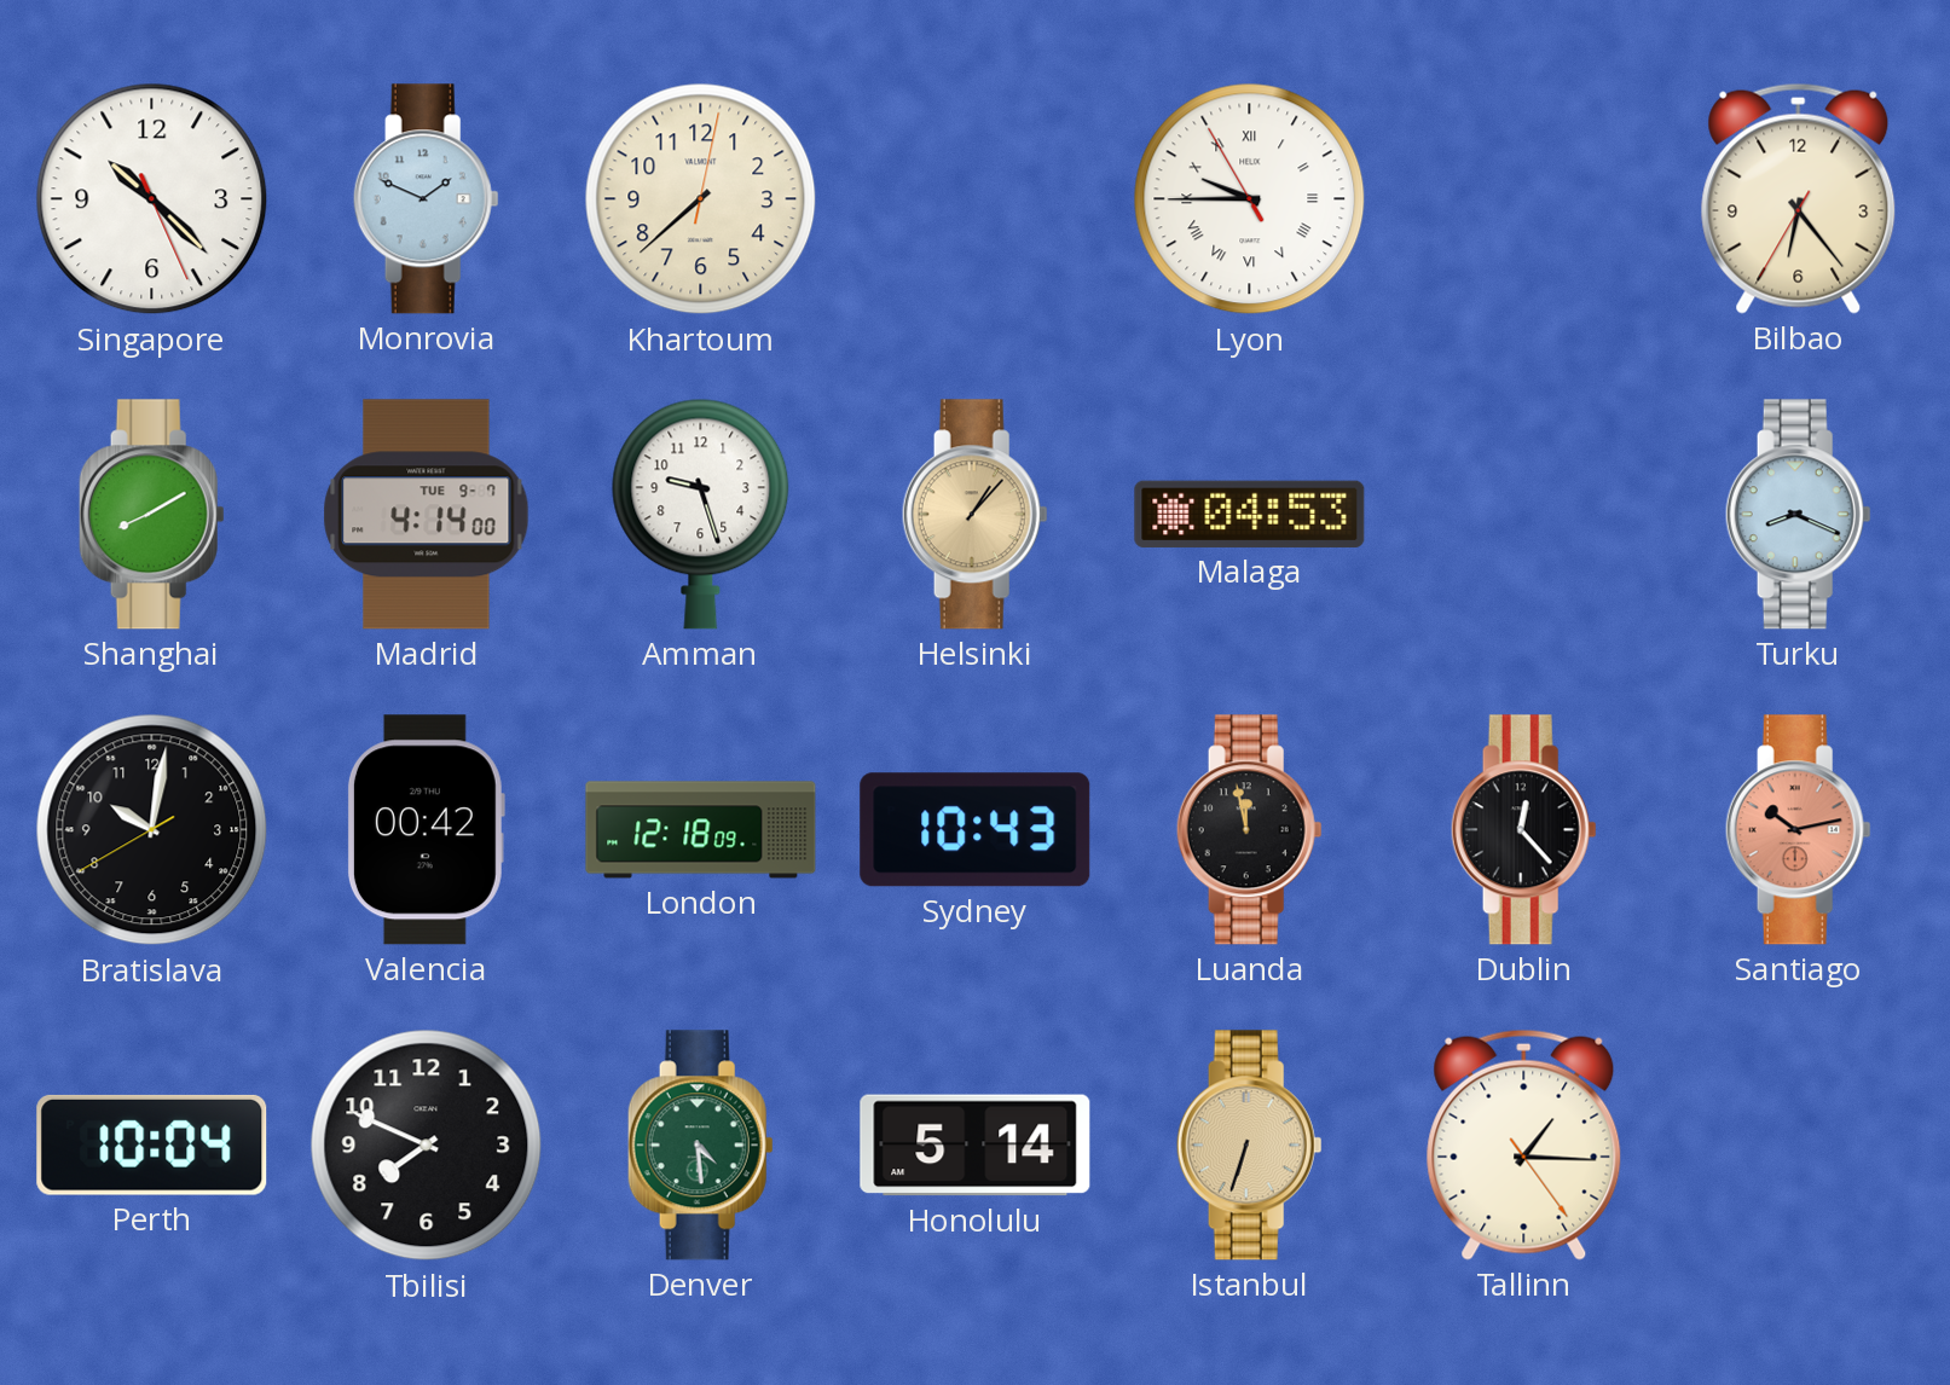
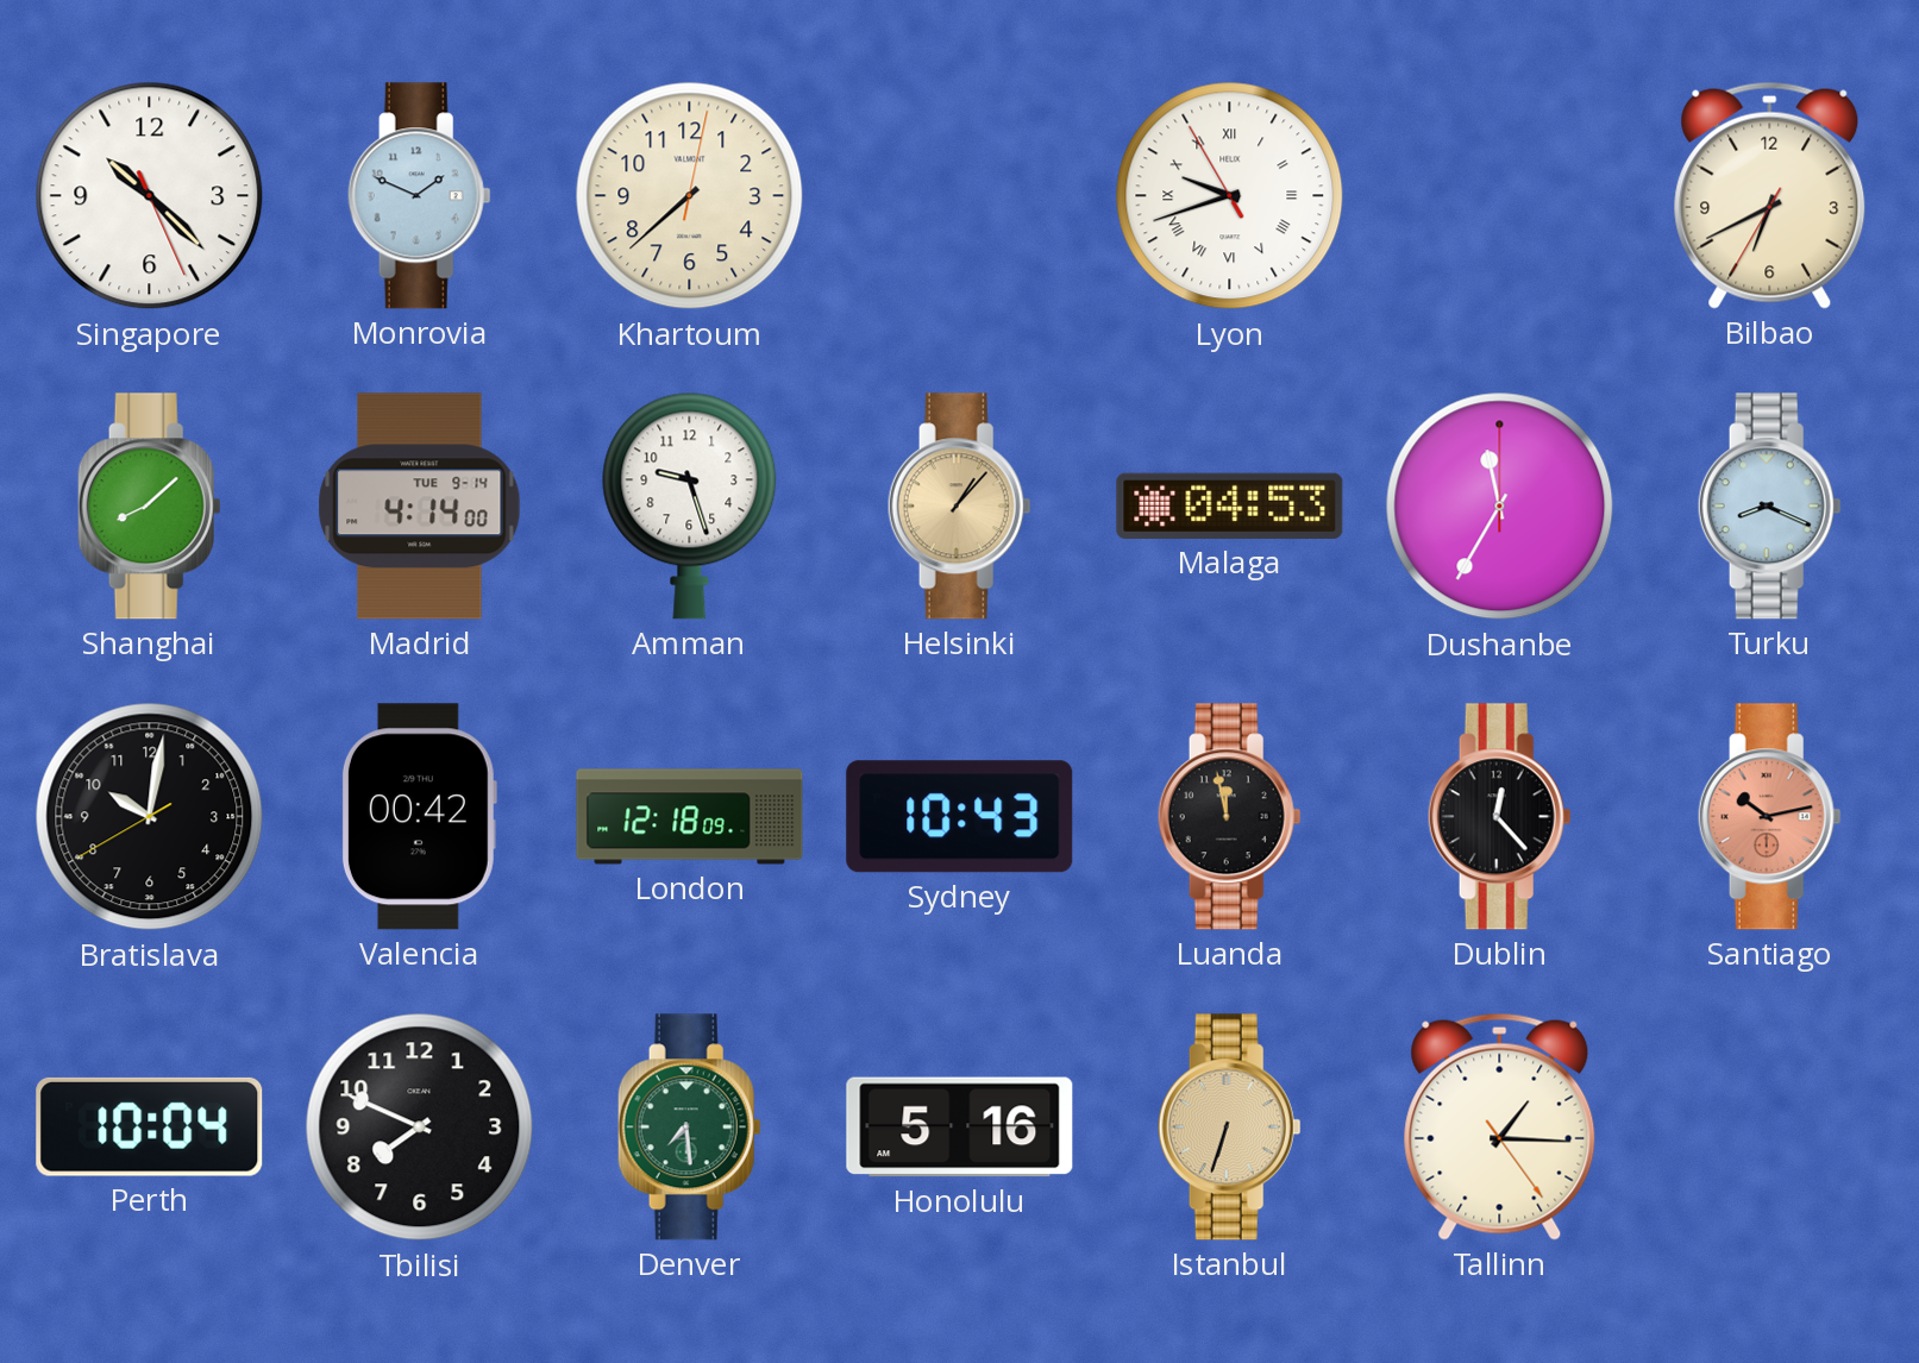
Lyon: 9:44 -> 9:41 (1230, 196)
Bilbao: 6:23 -> 6:40 (1770, 195)
Shanghai: 8:10 -> 8:08 (149, 507)
Madrid date: TUE 9-7 -> TUE 9-14 (420, 507)
Dushanbe: none -> 11:35 (1500, 507)
Denver: 4:29 -> 7:29 (689, 1128)
Honolulu: 5:14 -> 5:16 (960, 1128)
